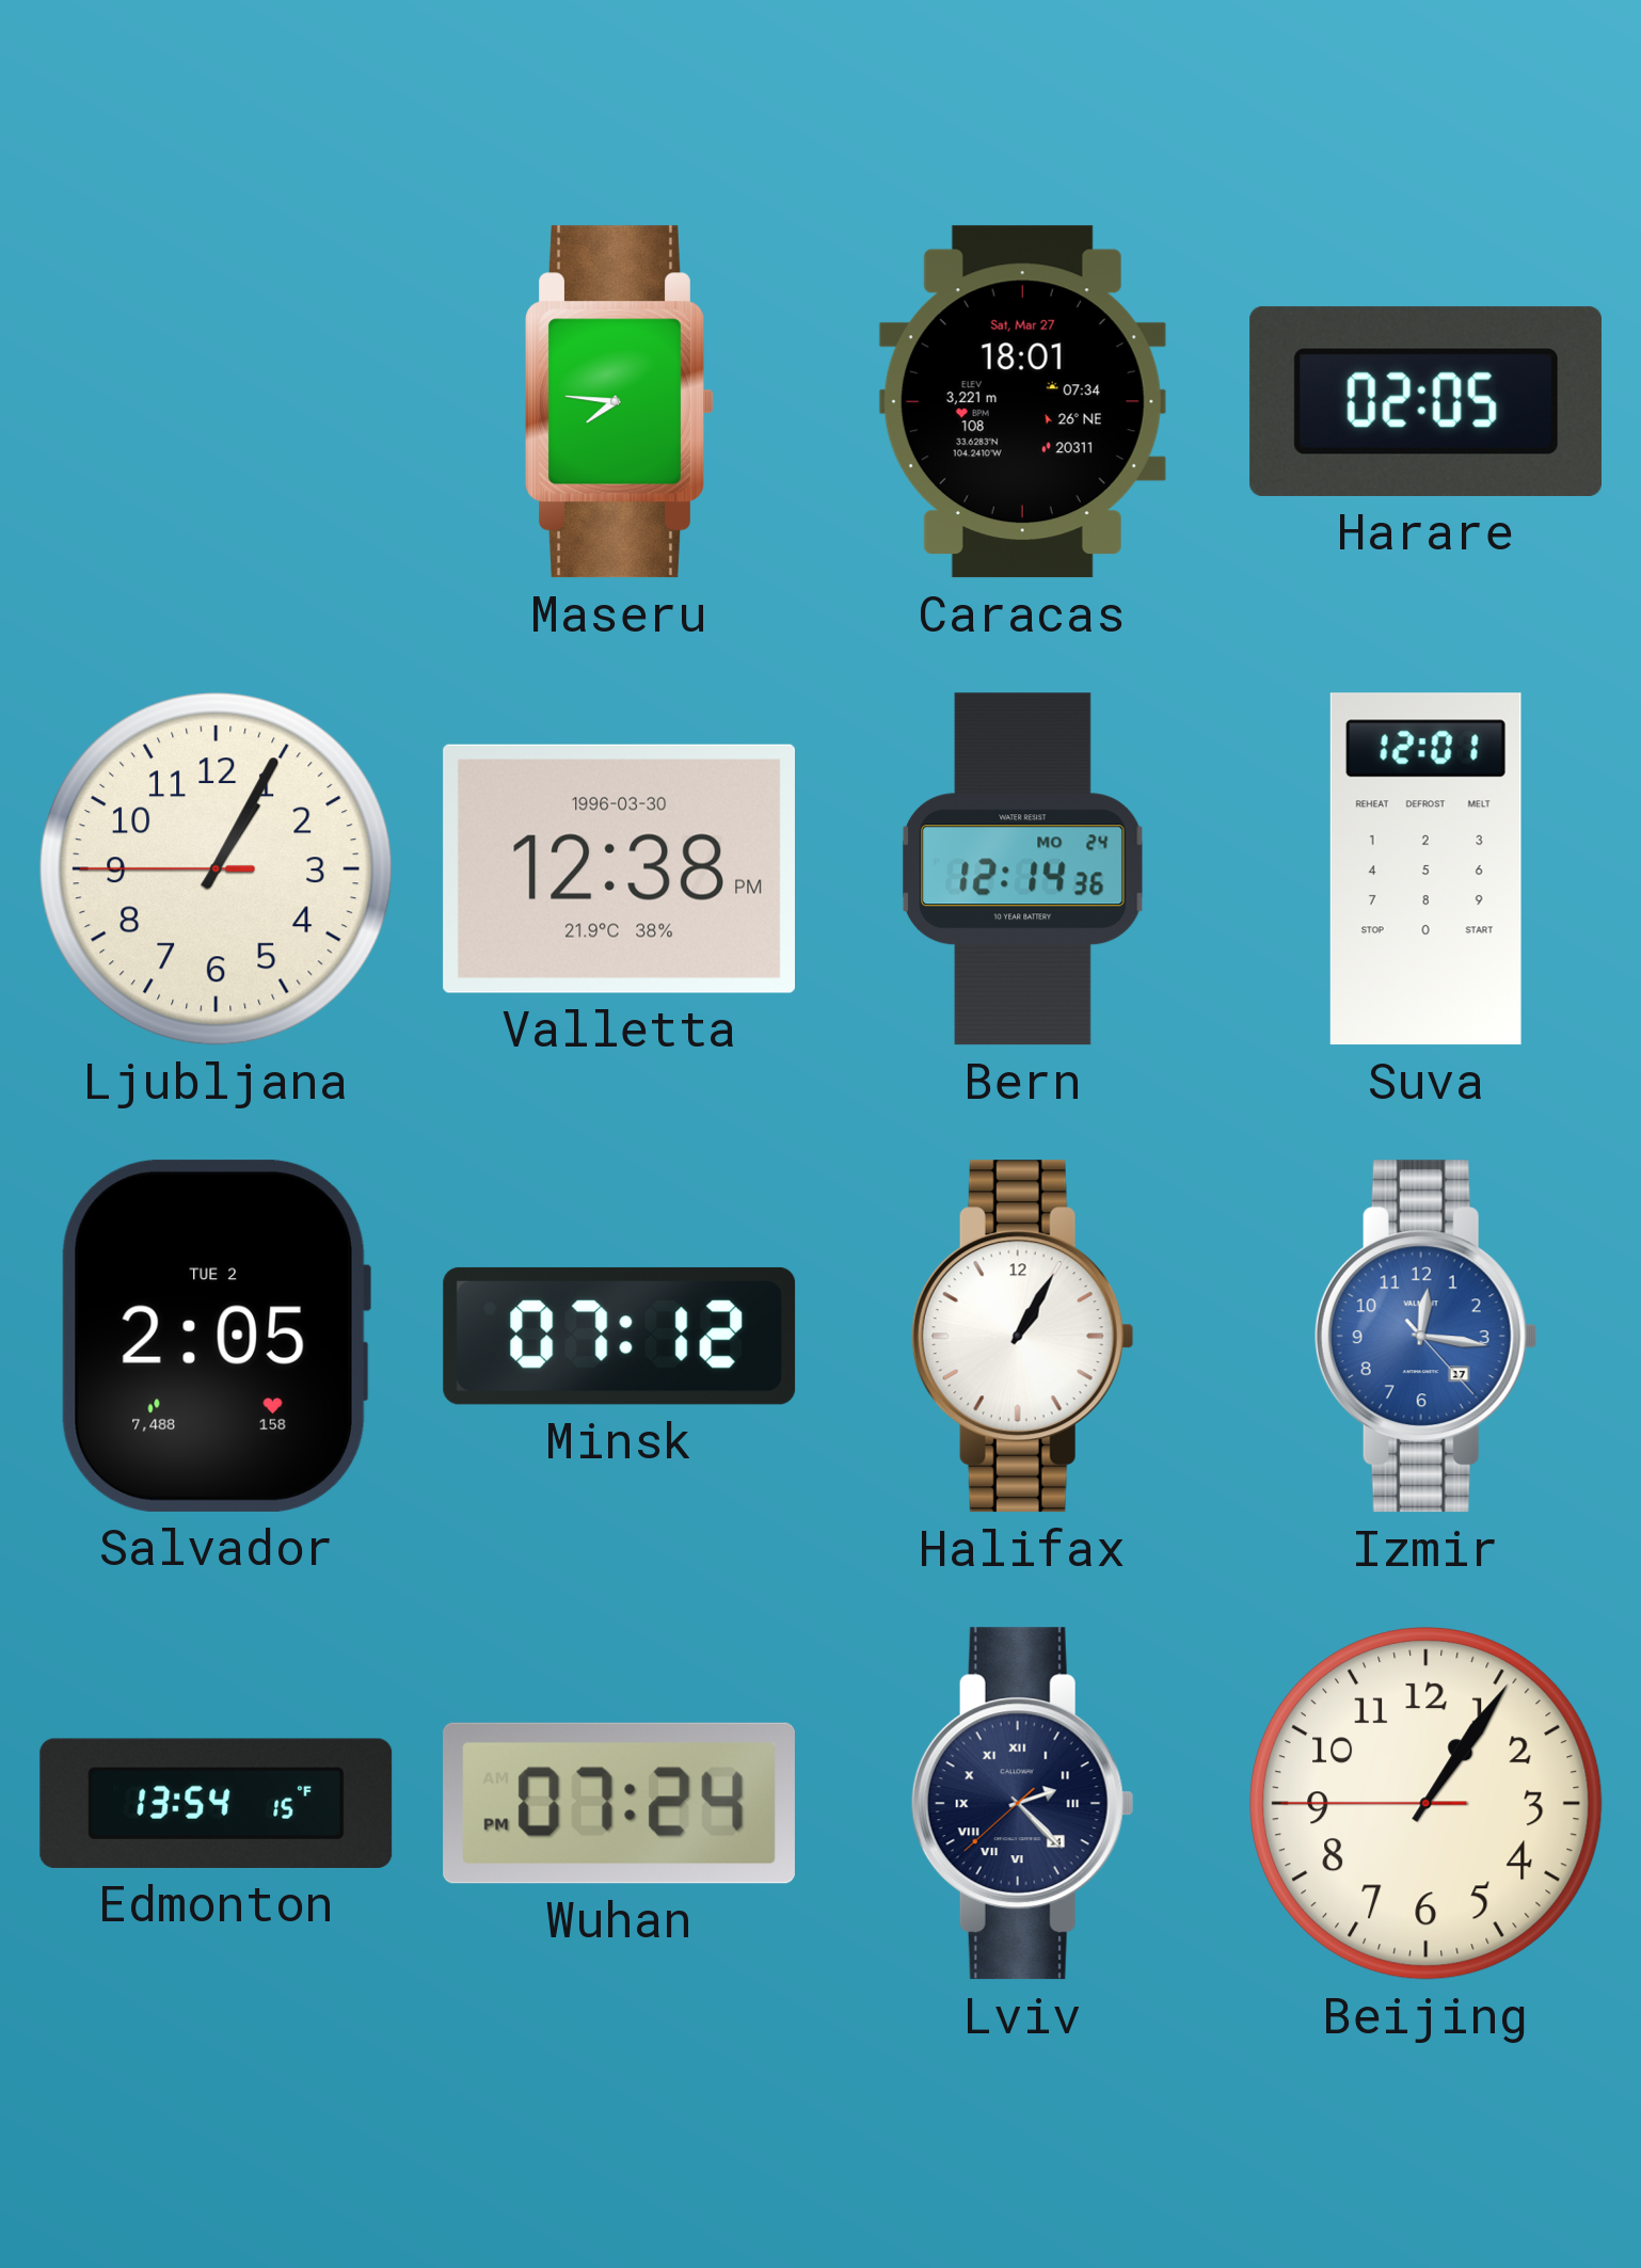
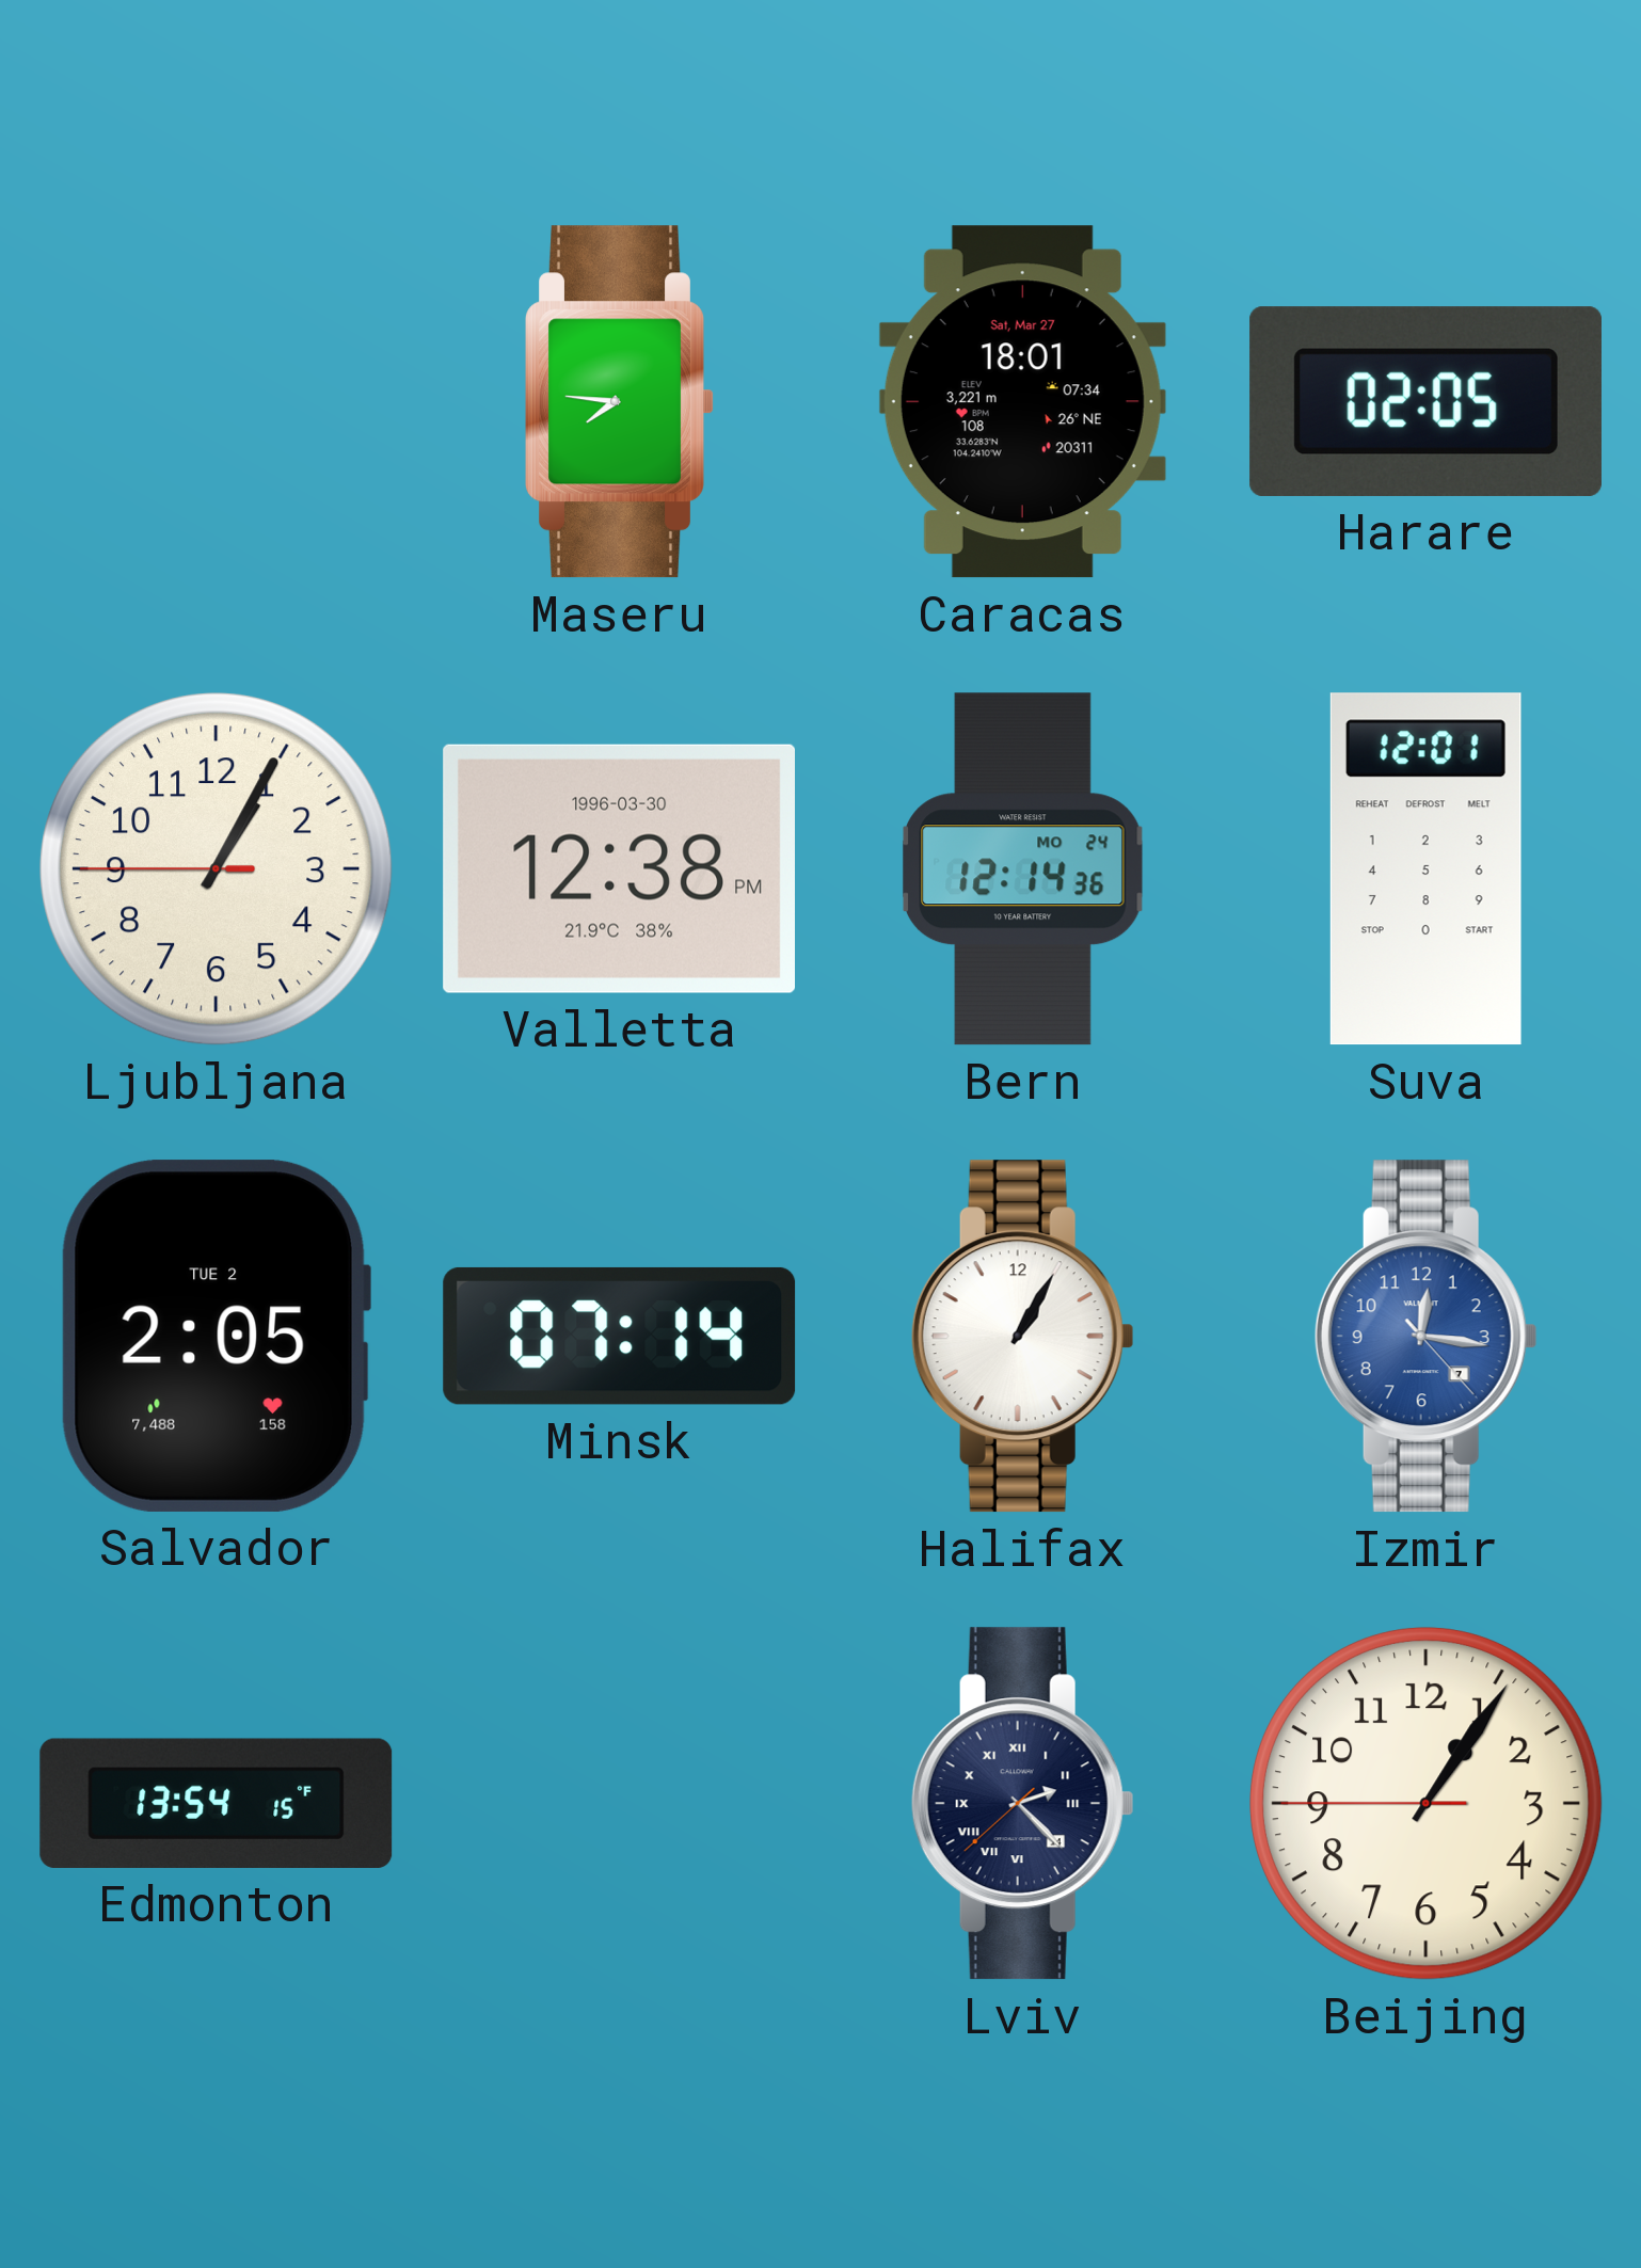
Minsk: 07:12 -> 07:14 (620, 1336)
Izmir date: 17 -> 7 (1425, 1337)
Wuhan: 07:24 -> none (619, 1803)
